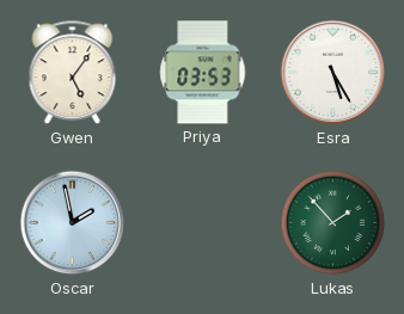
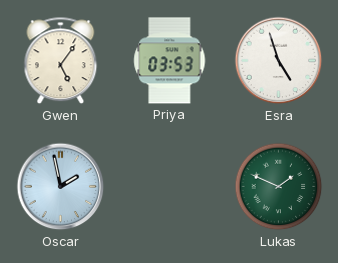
Esra: 5:25 -> 4:57 (279, 61)
Lukas: 1:53 -> 1:49 (279, 187)
